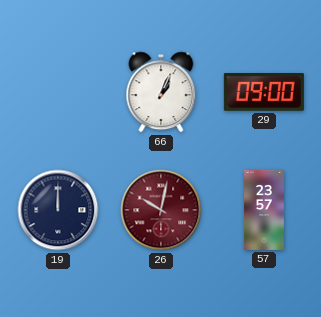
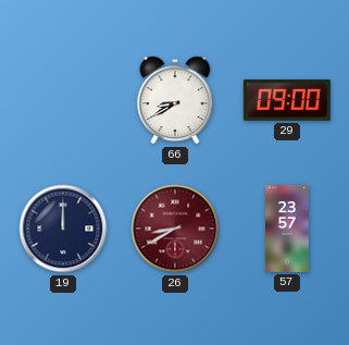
66: 1:04 -> 8:40 (175, 100)
26: 10:02 -> 8:40 (175, 229)
